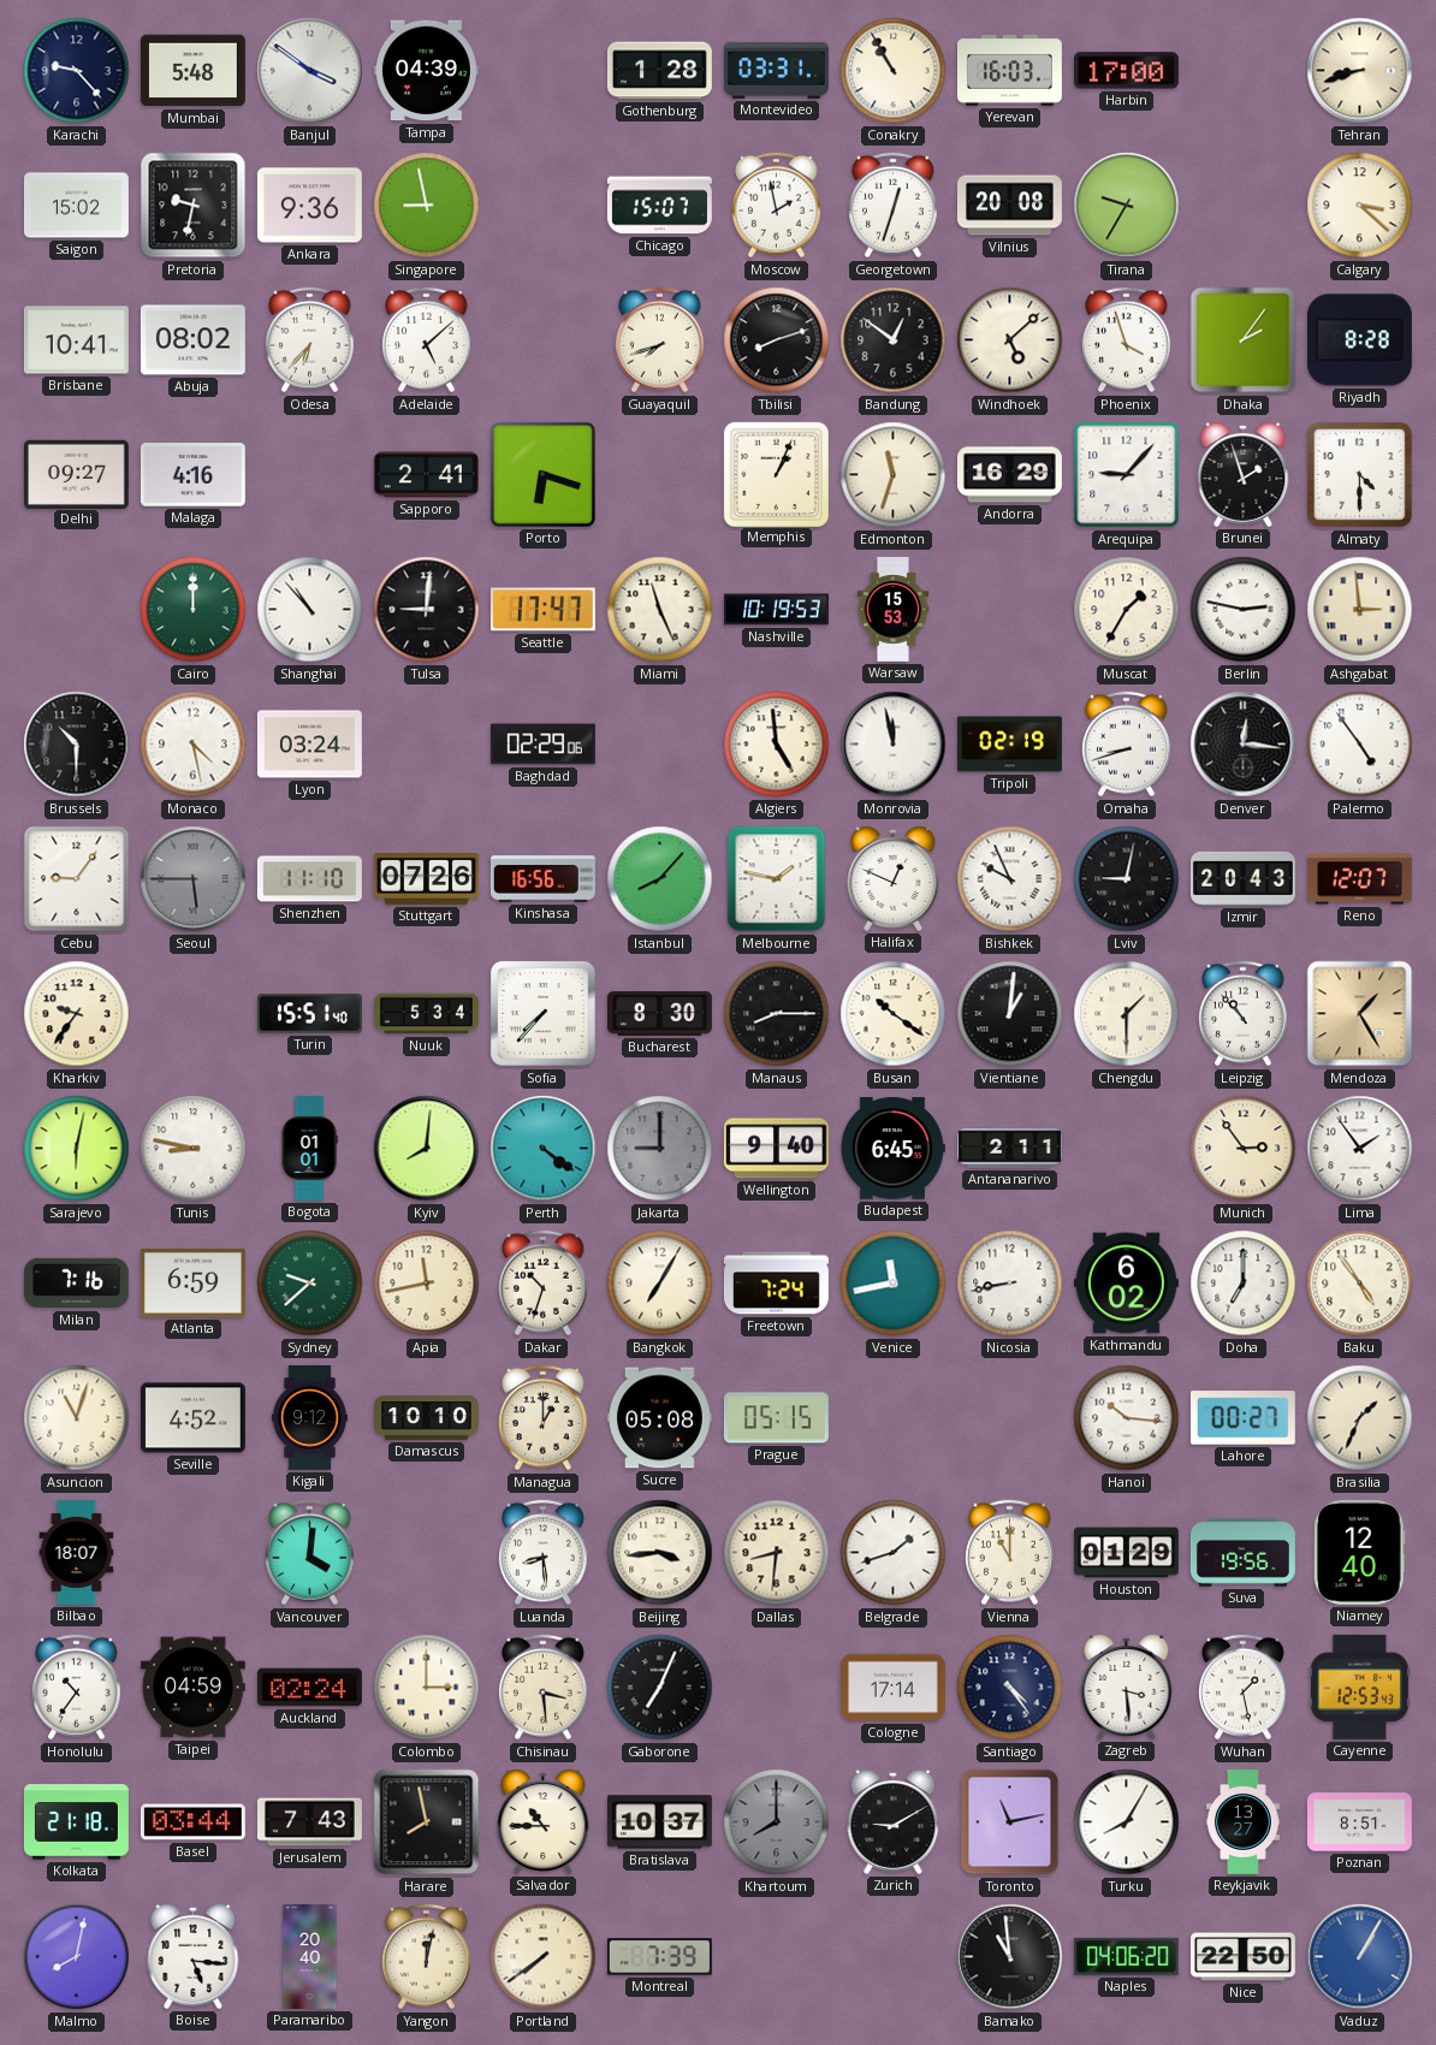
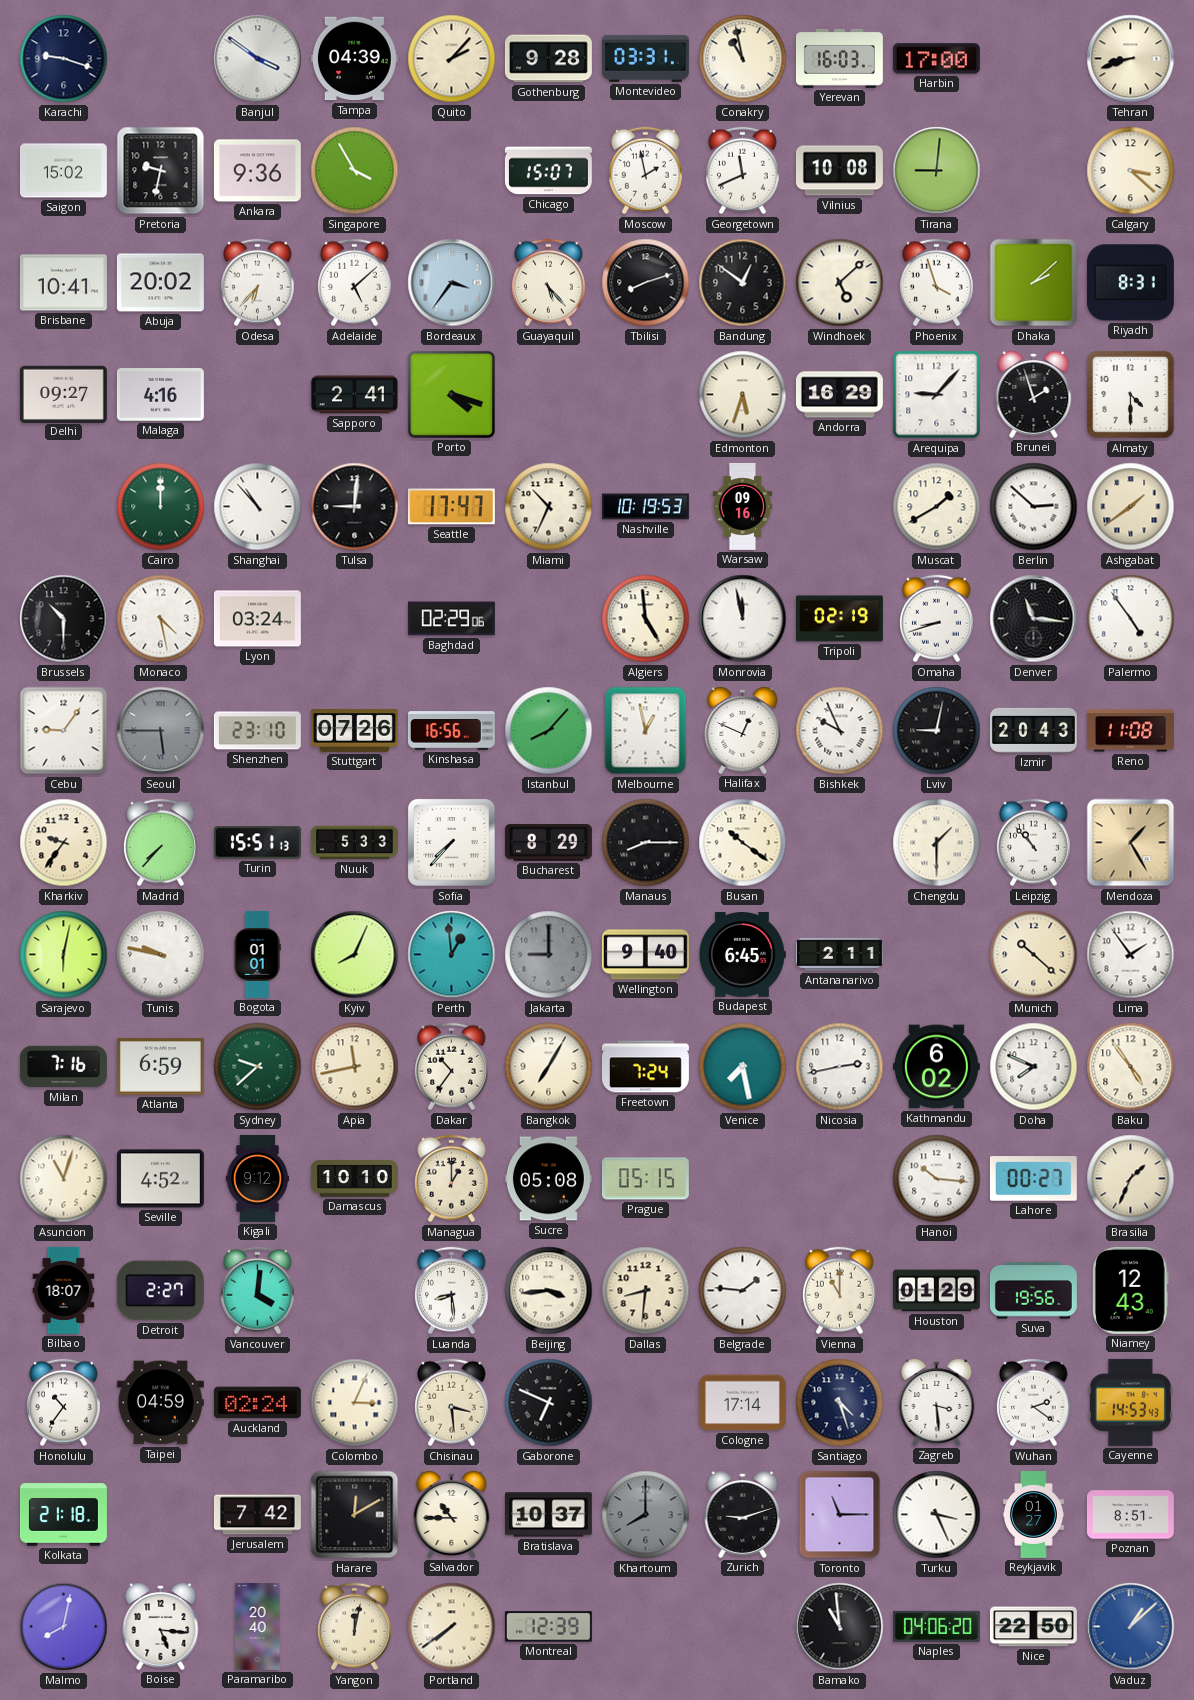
Karachi: 9:23 -> 9:18 (64, 59)
Mumbai: 5:48 -> none (192, 71)
Quito: none -> 2:07 (452, 59)
Gothenburg: 1:28 -> 9:28 (548, 59)
Conakry: 10:55 -> 10:58 (743, 59)
Singapore: 8:58 -> 3:55 (355, 171)
Georgetown: 12:33 -> 11:41 (743, 171)
Vilnius: 20:08 -> 10:08 (839, 171)
Tirana: 9:35 -> 9:01 (937, 171)
Abuja: 08:02 -> 20:02 (160, 283)
Bordeaux: none -> 3:36 (452, 283)
Guayaquil: 7:42 -> 5:23 (549, 283)
Dhaka: 2:06 -> 2:08 (1034, 283)
Riyadh: 8:28 -> 8:31 (1130, 283)
Porto: 6:18 -> 4:18 (451, 394)
Memphis: 1:04 -> none (776, 474)
Edmonton: 11:33 -> 5:33 (743, 395)
Miami: 11:26 -> 10:34 (549, 507)
Warsaw: 15:53 -> 09:16 (743, 506)
Muscat: 1:35 -> 1:40 (937, 507)
Berlin: 2:47 -> 2:52 (1034, 507)
Ashgabat: 2:59 -> 1:39 (1131, 507)
Denver: 12:16 -> 11:16 (1034, 619)
Shenzhen: 11:10 -> 23:10 (257, 731)
Melbourne: 1:47 -> 12:58 (646, 731)
Reno: 12:07 -> 11:08 (1130, 731)
Madrid: none -> 7:37 (161, 843)
Turin: 15:51:40 -> 15:51:13 (257, 843)
Nuuk: 5:34 -> 5:33 (354, 843)
Bucharest: 8:30 -> 8:29 (548, 843)
Vientiane: 1:01 -> none (1010, 1014)
Tunis: 8:47 -> 9:47 (161, 955)
Kyiv: 8:01 -> 8:04 (355, 955)
Perth: 4:21 -> 12:59 (452, 955)
Munich: 2:54 -> 10:22 (1034, 955)
Dakar: 10:33 -> 10:36 (452, 1067)
Venice: 11:43 -> 7:28 (743, 1067)
Nicosia: 8:43 -> 2:43 (840, 1067)
Doha: 7:00 -> 7:49 (1034, 1067)
Detroit: none -> 2:27 (160, 1291)
Belgrade: 1:42 -> 1:46 (743, 1291)
Niamey: 12:40 -> 12:43 (1131, 1290)
Colombo: 3:00 -> 3:04 (355, 1403)
Gaborone: 7:04 -> 6:49 (549, 1403)
Santiago: 4:24 -> 4:27 (840, 1403)
Wuhan: 1:28 -> 2:21 (1034, 1403)
Cayenne: 12:53 -> 14:53 (1130, 1402)
Basel: 03:44 -> none (192, 1822)
Jerusalem: 7:43 -> 7:42 (257, 1515)
Harare: 7:58 -> 12:10 (355, 1515)
Zurich: 9:10 -> 9:12 (743, 1514)
Toronto: 11:13 -> 11:15 (840, 1515)
Turku: 8:05 -> 3:26 (937, 1515)
Reykjavik: 13:27 -> 01:27 (1033, 1515)
Montreal: 7:39 -> 12:39 (548, 1627)
Vaduz: 1:05 -> 1:08 (1131, 1627)
